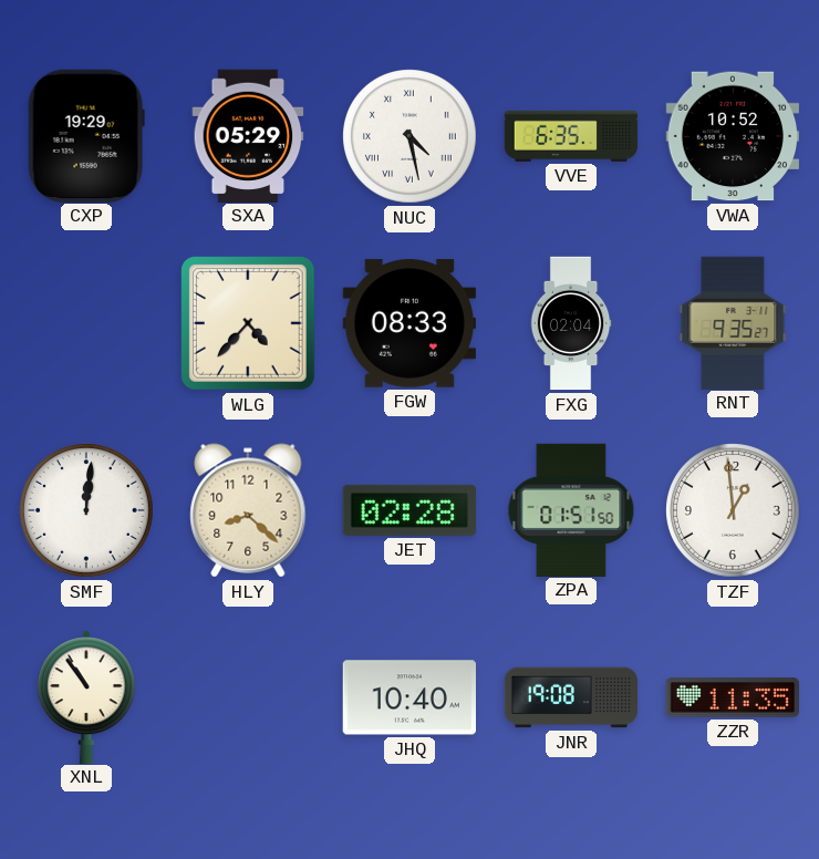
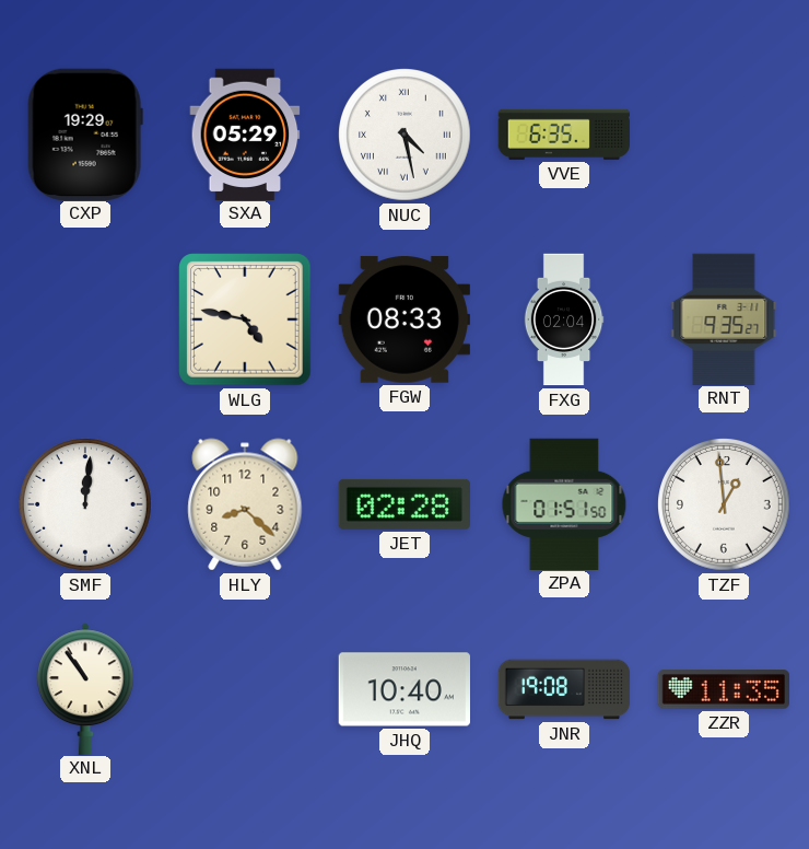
VWA: 10:52 -> none (732, 136)
WLG: 4:37 -> 4:47 (245, 319)
